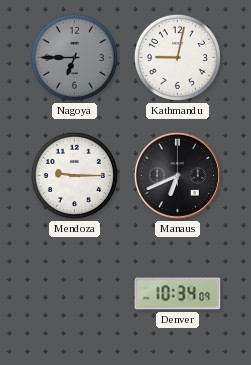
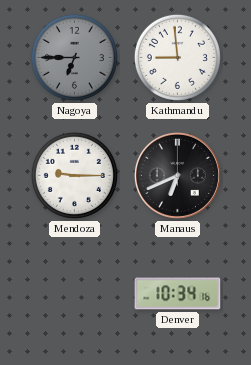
Kathmandu: 9:02 -> 8:59 (177, 57)
Denver: 10:34:09 -> 10:34:16 (178, 294)
